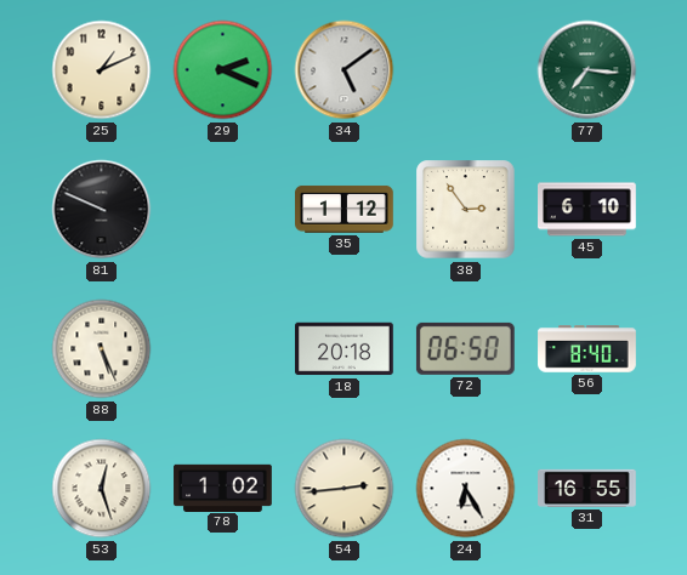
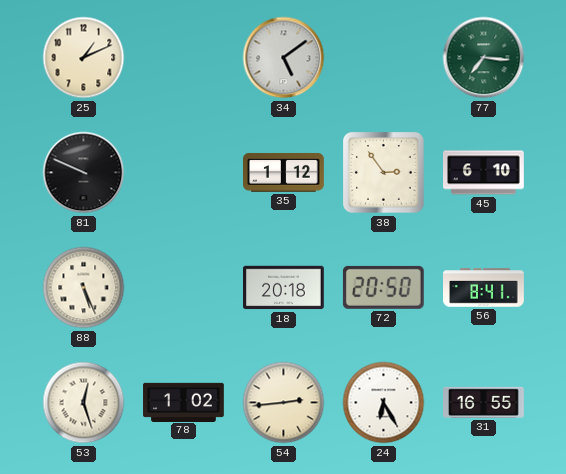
29: 2:19 -> none (223, 70)
72: 06:50 -> 20:50 (383, 287)
56: 8:40 -> 8:41 (484, 288)
